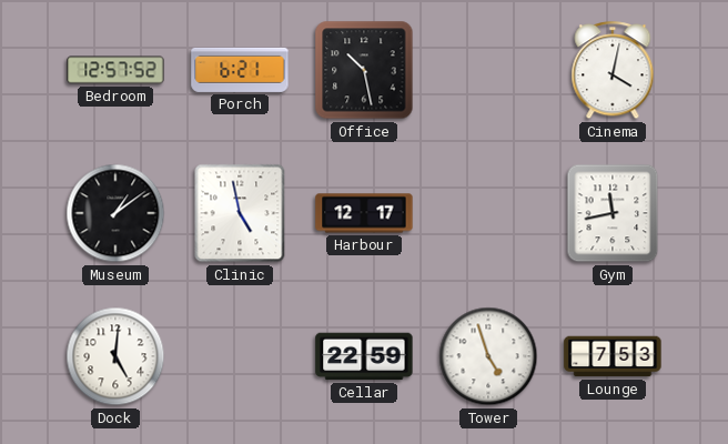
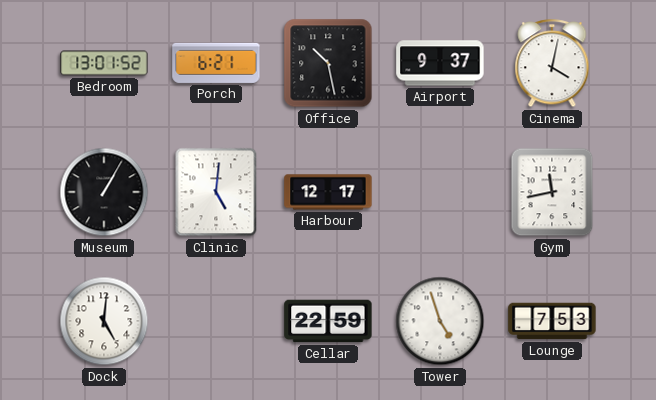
Bedroom: 12:57 -> 13:01 (104, 63)
Airport: none -> 9:37 (440, 63)
Museum: 1:09 -> 1:05 (104, 192)
Clinic: 4:58 -> 5:01 (216, 192)
